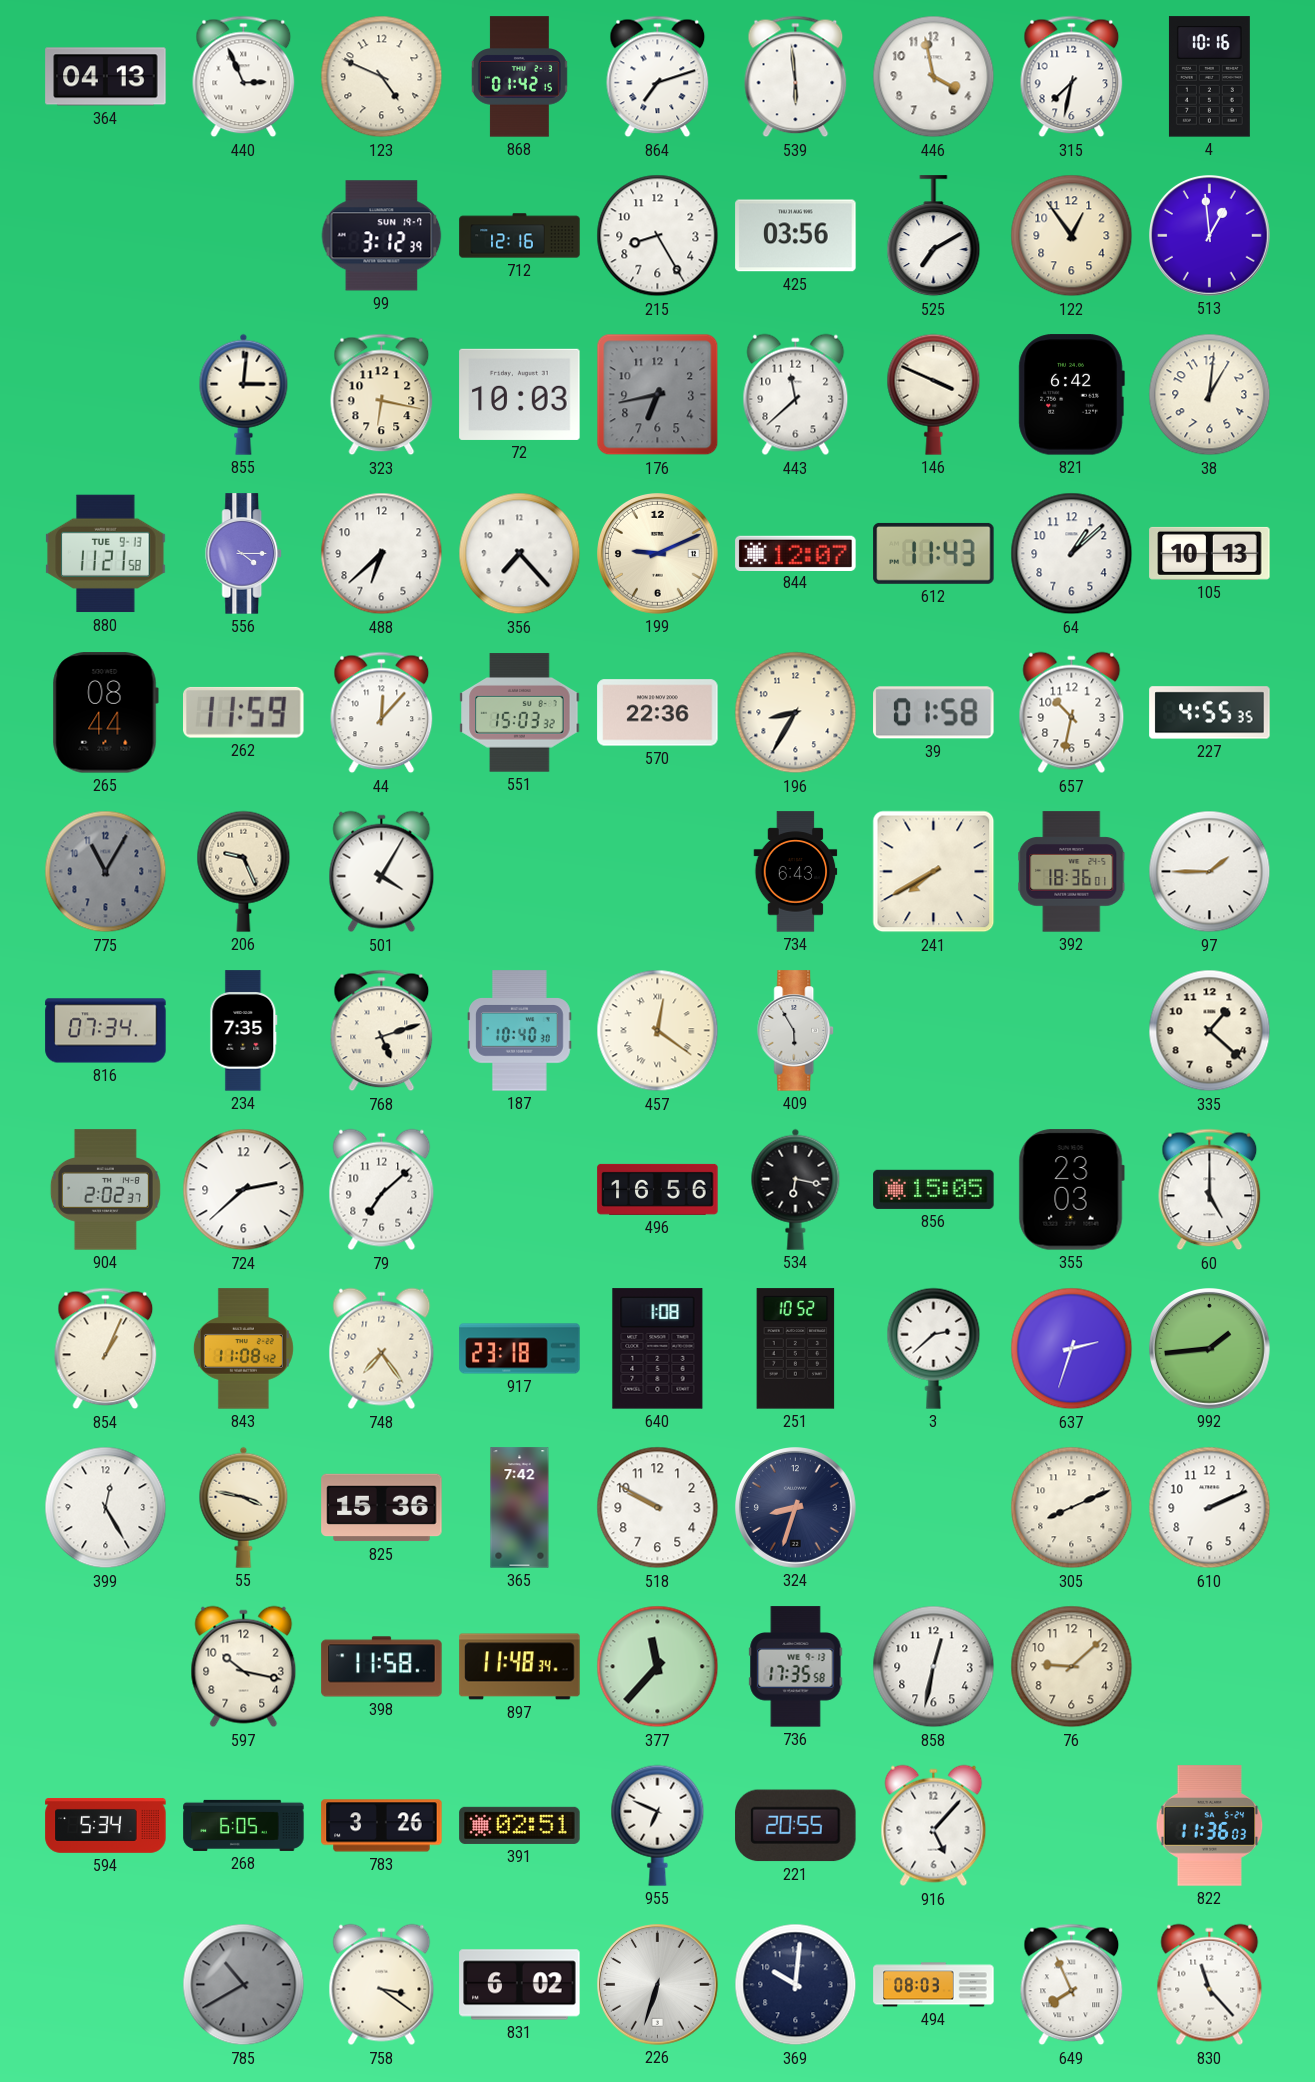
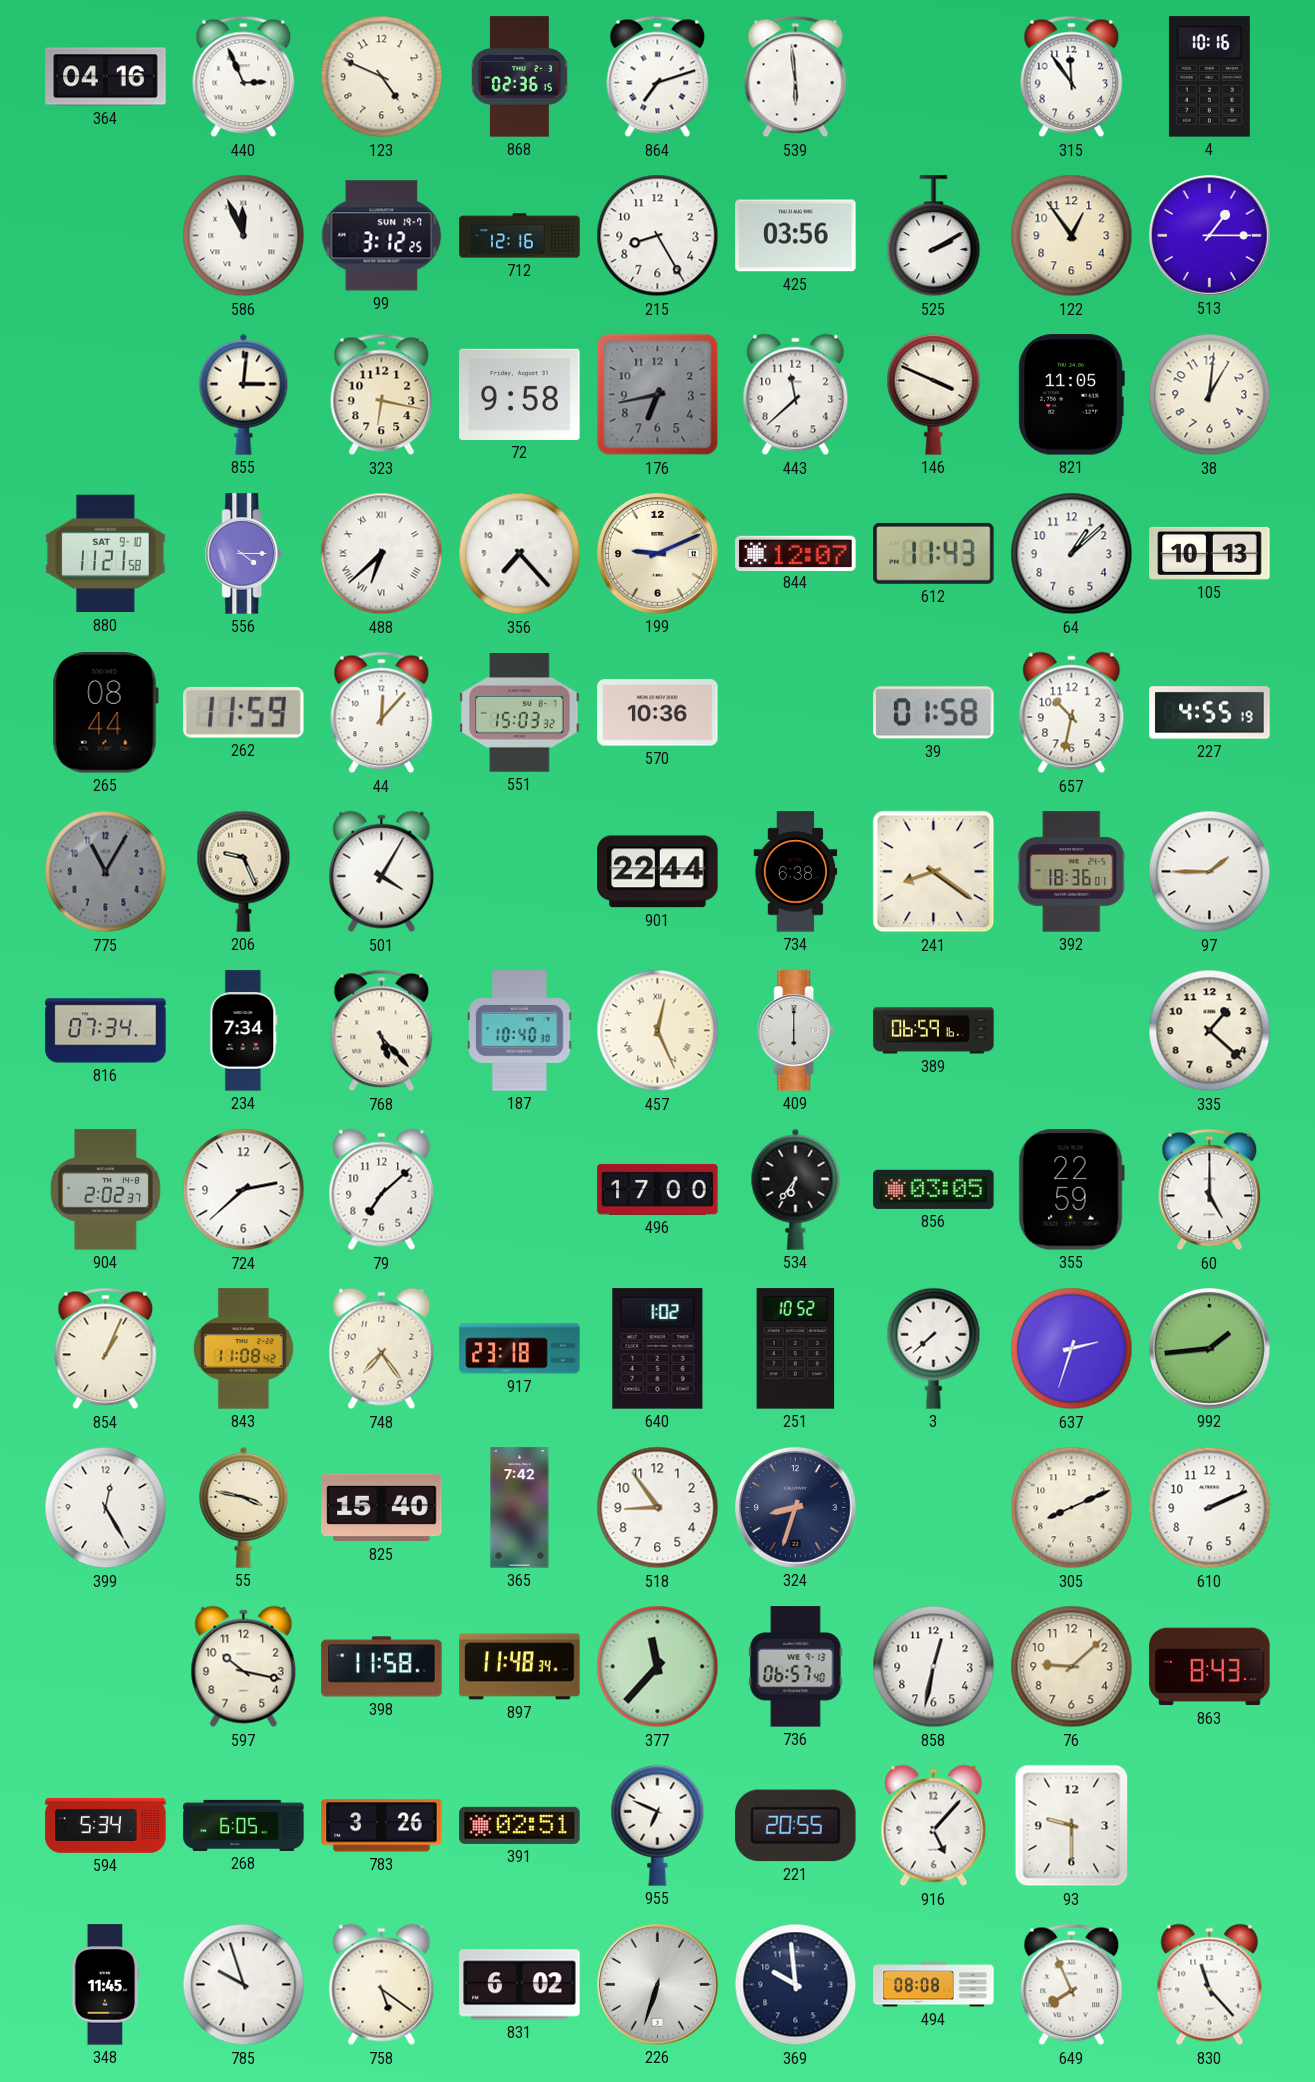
364: 04:13 -> 04:16 (106, 77)
868: 01:42 -> 02:36 (519, 77)
446: 3:58 -> none (934, 77)
315: 7:32 -> 11:54 (1072, 77)
586: none -> 11:56 (244, 236)
99: 3:12:39 -> 3:12:25 (382, 236)
525: 7:10 -> 2:10 (934, 236)
513: 12:59 -> 1:15 (1210, 236)
72: 10:03 -> 9:58 (520, 394)
821: 6:42 -> 11:05 (1071, 395)
880 date: TUE 9-13 -> SAT 9-10 (106, 554)
488 numerals: Arabic -> Roman (382, 554)
570: 22:36 -> 10:36 (658, 713)
196: 8:35 -> none (796, 713)
227: 4:55:35 -> 4:55:19 (1210, 713)
901: none -> 22:44 (658, 872)
734: 6:43 -> 6:38 (796, 872)
241: 7:40 -> 8:21 (934, 872)
234: 7:35 -> 7:34 (244, 1031)
768: 5:12 -> 5:23 (382, 1031)
457: 12:21 -> 12:26 (658, 1031)
409: 5:55 -> 6:00 (796, 1031)
389: none -> 06:59 (934, 1031)
496: 16:56 -> 17:00 (658, 1189)
534: 6:17 -> 6:36 (796, 1189)
856: 15:05 -> 03:05 (934, 1189)
355: 23:03 -> 22:59 (1071, 1190)
640: 1:08 -> 1:02 (658, 1349)
3: 2:38 -> 7:38 (934, 1348)
825: 15:36 -> 15:40 (382, 1508)
518: 9:50 -> 8:54 (658, 1508)
736: 17:35 -> 06:57 (796, 1667)
863: none -> 8:43 (1210, 1667)
93: none -> 9:30 (1072, 1826)
822: 11:36 -> none (1210, 1826)
348: none -> 11:45 (106, 1985)
785: 10:40 -> 9:57 (244, 1985)
785 dial: grey -> white (244, 1985)
758: 3:21 -> 5:21 (382, 1985)
369: 10:01 -> 9:59 (796, 1985)
494: 08:03 -> 08:08 (934, 1985)
